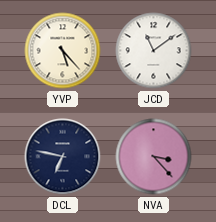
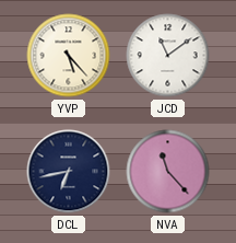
DCL: 6:47 -> 6:43 (69, 172)
NVA: 3:23 -> 11:23 (168, 172)
